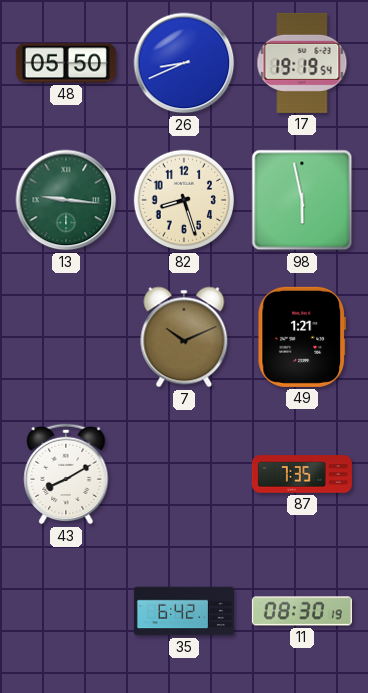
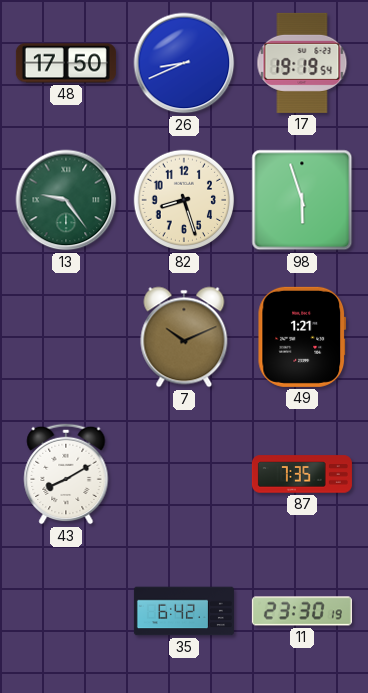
48: 05:50 -> 17:50 (66, 63)
13: 9:16 -> 9:24 (66, 200)
98: 5:58 -> 5:57 (302, 200)
11: 08:30 -> 23:30 (302, 611)
